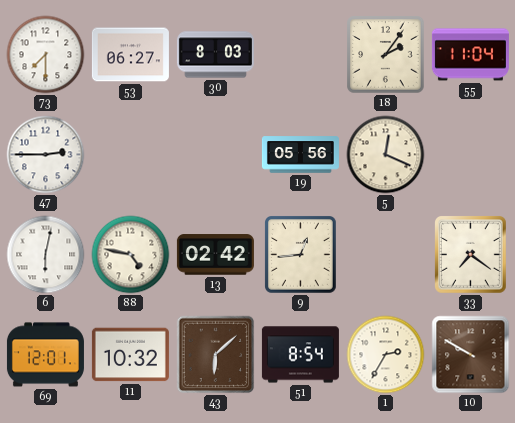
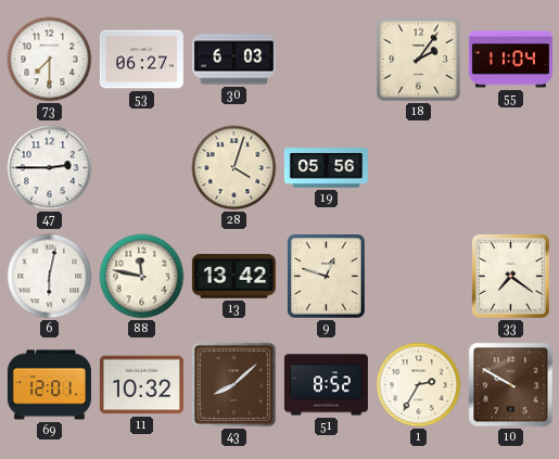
30: 8:03 -> 6:03 (233, 60)
28: none -> 4:03 (234, 168)
5: 12:19 -> none (386, 155)
88: 4:47 -> 11:47 (142, 277)
13: 02:42 -> 13:42 (233, 277)
9: 12:44 -> 12:48 (327, 277)
43: 6:08 -> 8:08 (234, 385)
51: 8:54 -> 8:52 (326, 385)
